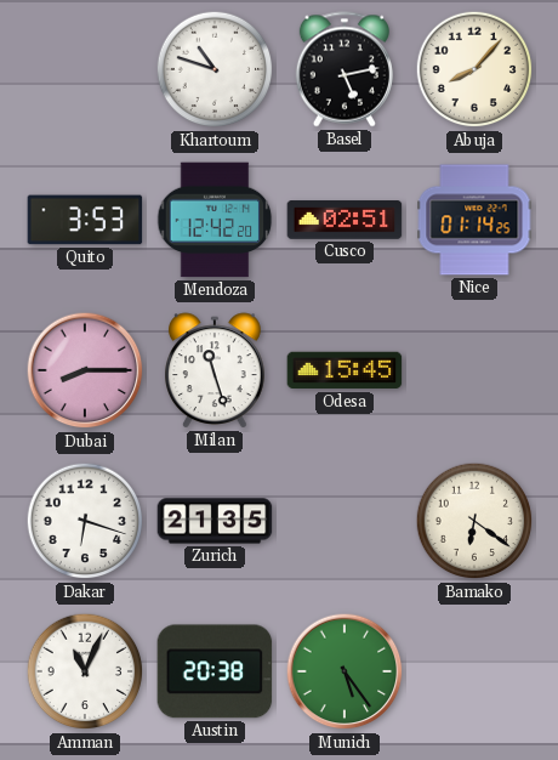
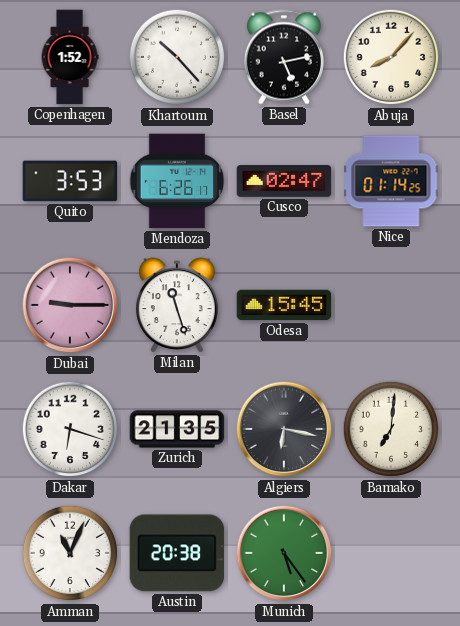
Copenhagen: none -> 1:52 (70, 57)
Khartoum: 10:48 -> 10:23 (177, 57)
Mendoza: 12:42 -> 6:26 (177, 181)
Cusco: 02:51 -> 02:47 (284, 181)
Dubai: 8:15 -> 9:15 (70, 305)
Algiers: none -> 6:17 (284, 429)
Bamako: 6:21 -> 7:01 (391, 429)
